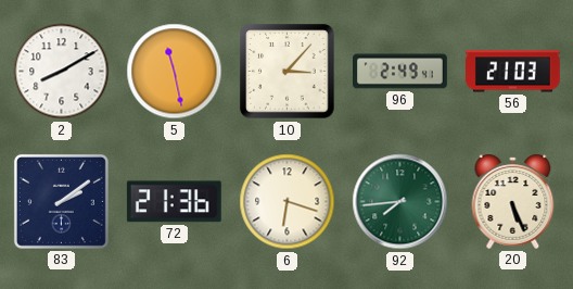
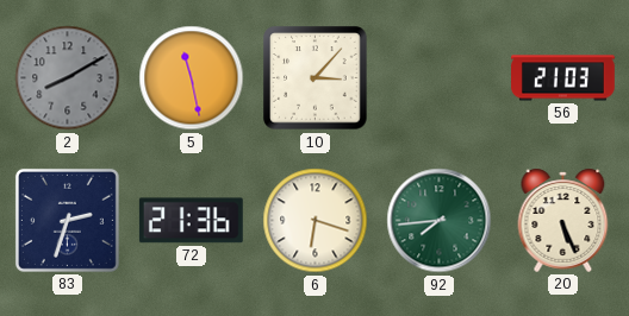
2 dial: white -> grey (68, 78)
96: 2:49 -> none (400, 72)
83: 2:09 -> 2:33 (67, 220)
